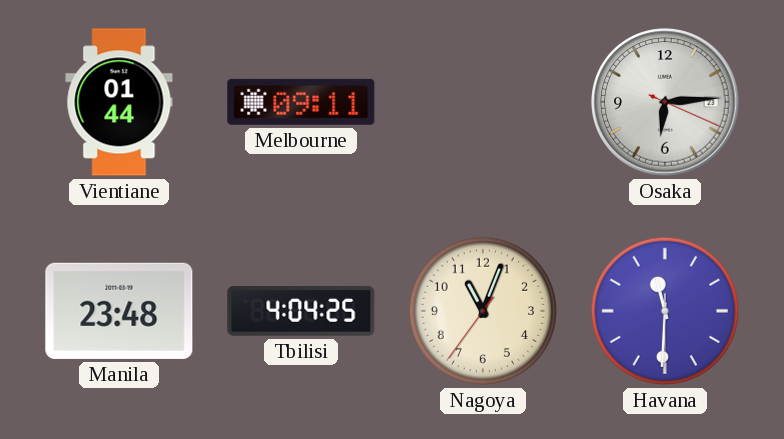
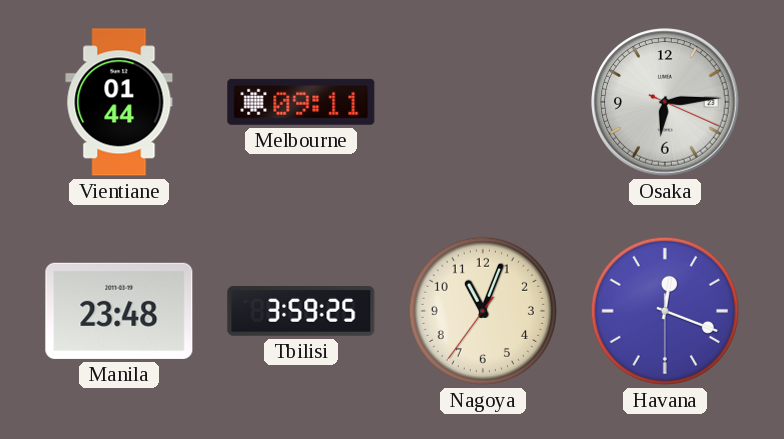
Tbilisi: 4:04 -> 3:59 (301, 312)
Havana: 11:30 -> 12:18 (665, 311)
